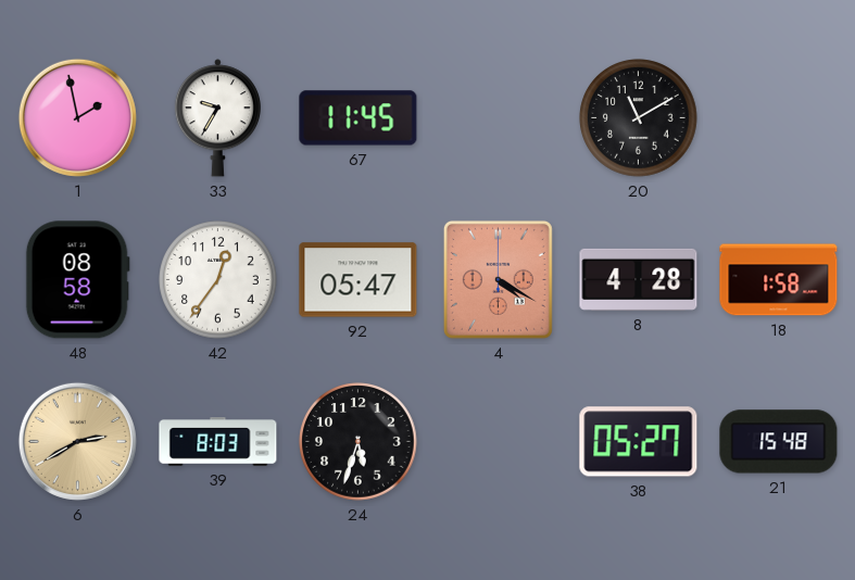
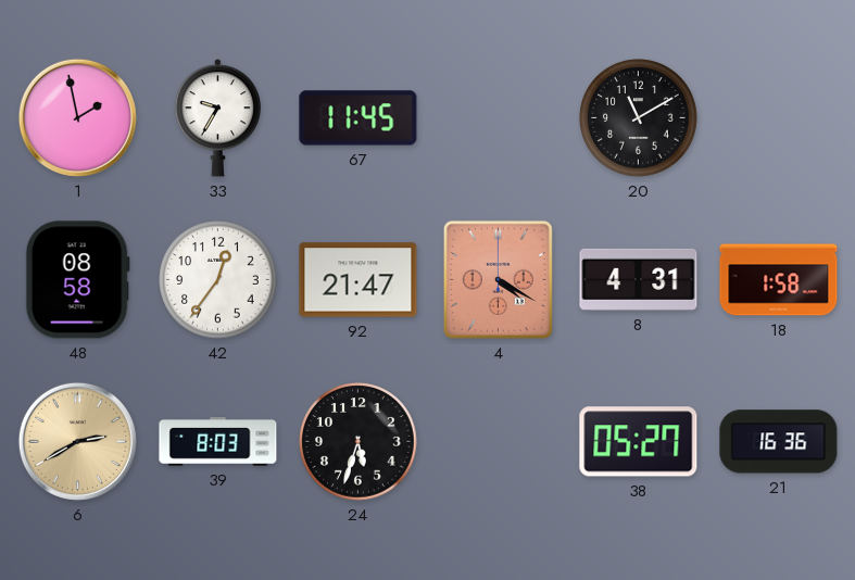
92: 05:47 -> 21:47 (359, 280)
8: 4:28 -> 4:31 (639, 279)
21: 15:48 -> 16:36 (779, 442)
